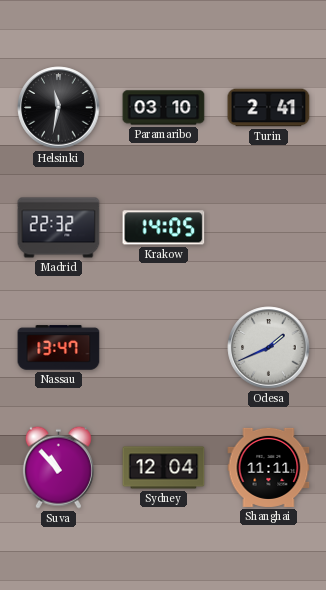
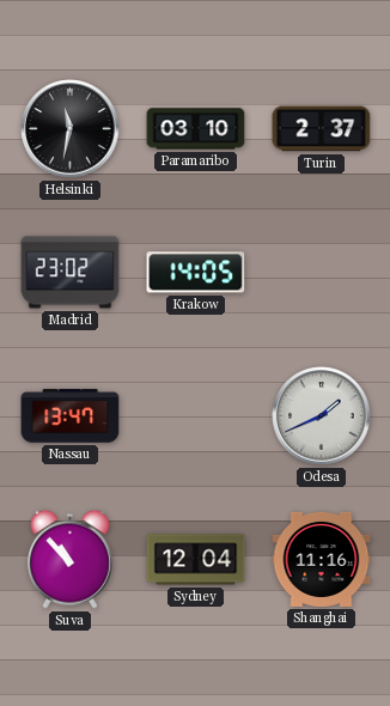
Turin: 2:41 -> 2:37 (322, 129)
Madrid: 22:32 -> 23:02 (71, 273)
Shanghai: 11:11 -> 11:16 (322, 559)
